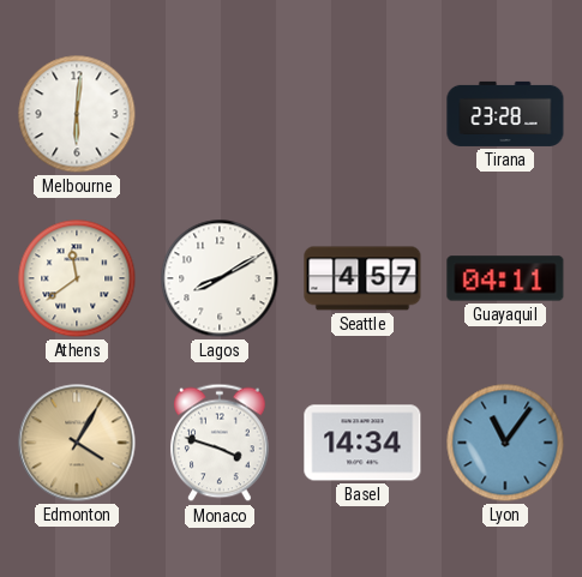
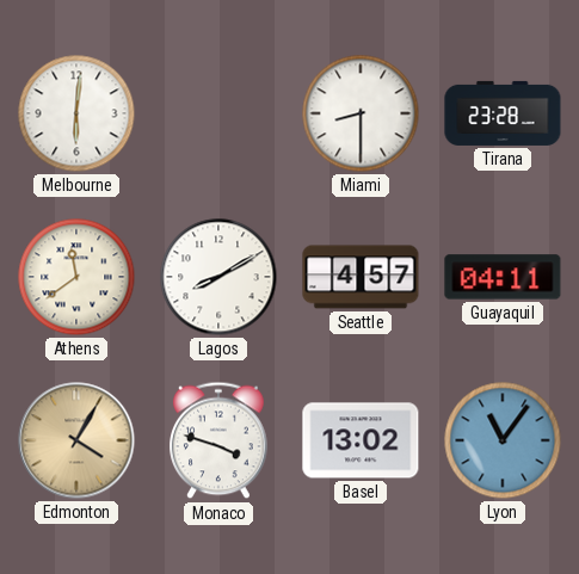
Miami: none -> 8:30 (361, 113)
Basel: 14:34 -> 13:02 (361, 440)
